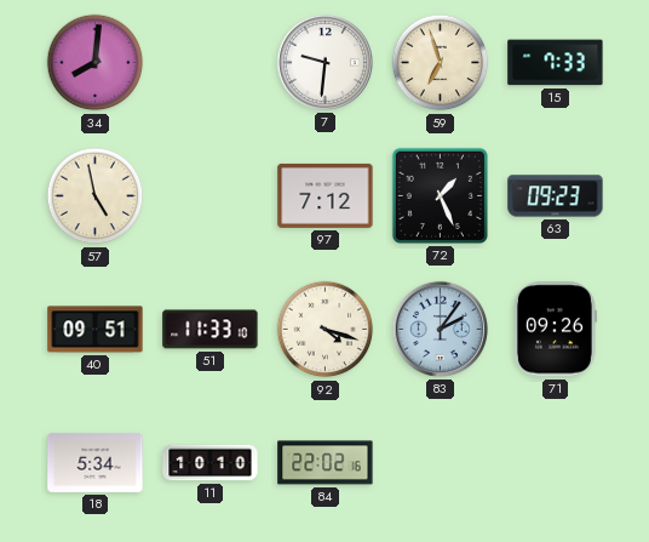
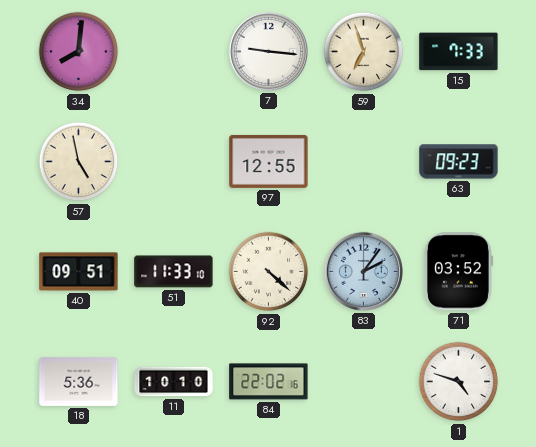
7: 9:31 -> 9:16 (268, 51)
97: 7:12 -> 12:55 (269, 161)
72: 1:26 -> none (440, 195)
92: 4:18 -> 4:22 (269, 272)
71: 09:26 -> 03:52 (458, 272)
18: 5:34 -> 5:36 (79, 381)
1: none -> 4:48 (459, 382)
